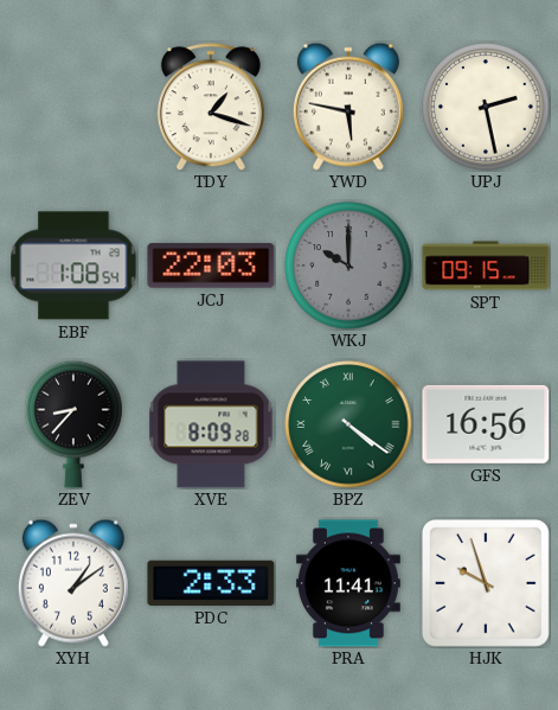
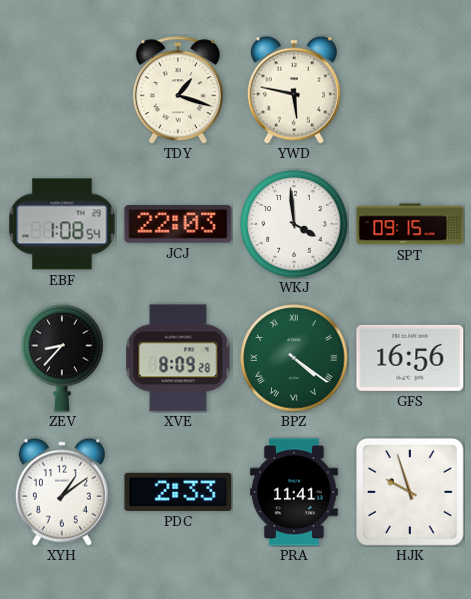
UPJ: 2:28 -> none (486, 107)
WKJ: 10:00 -> 3:59 (294, 224)
WKJ dial: grey -> white (294, 224)
